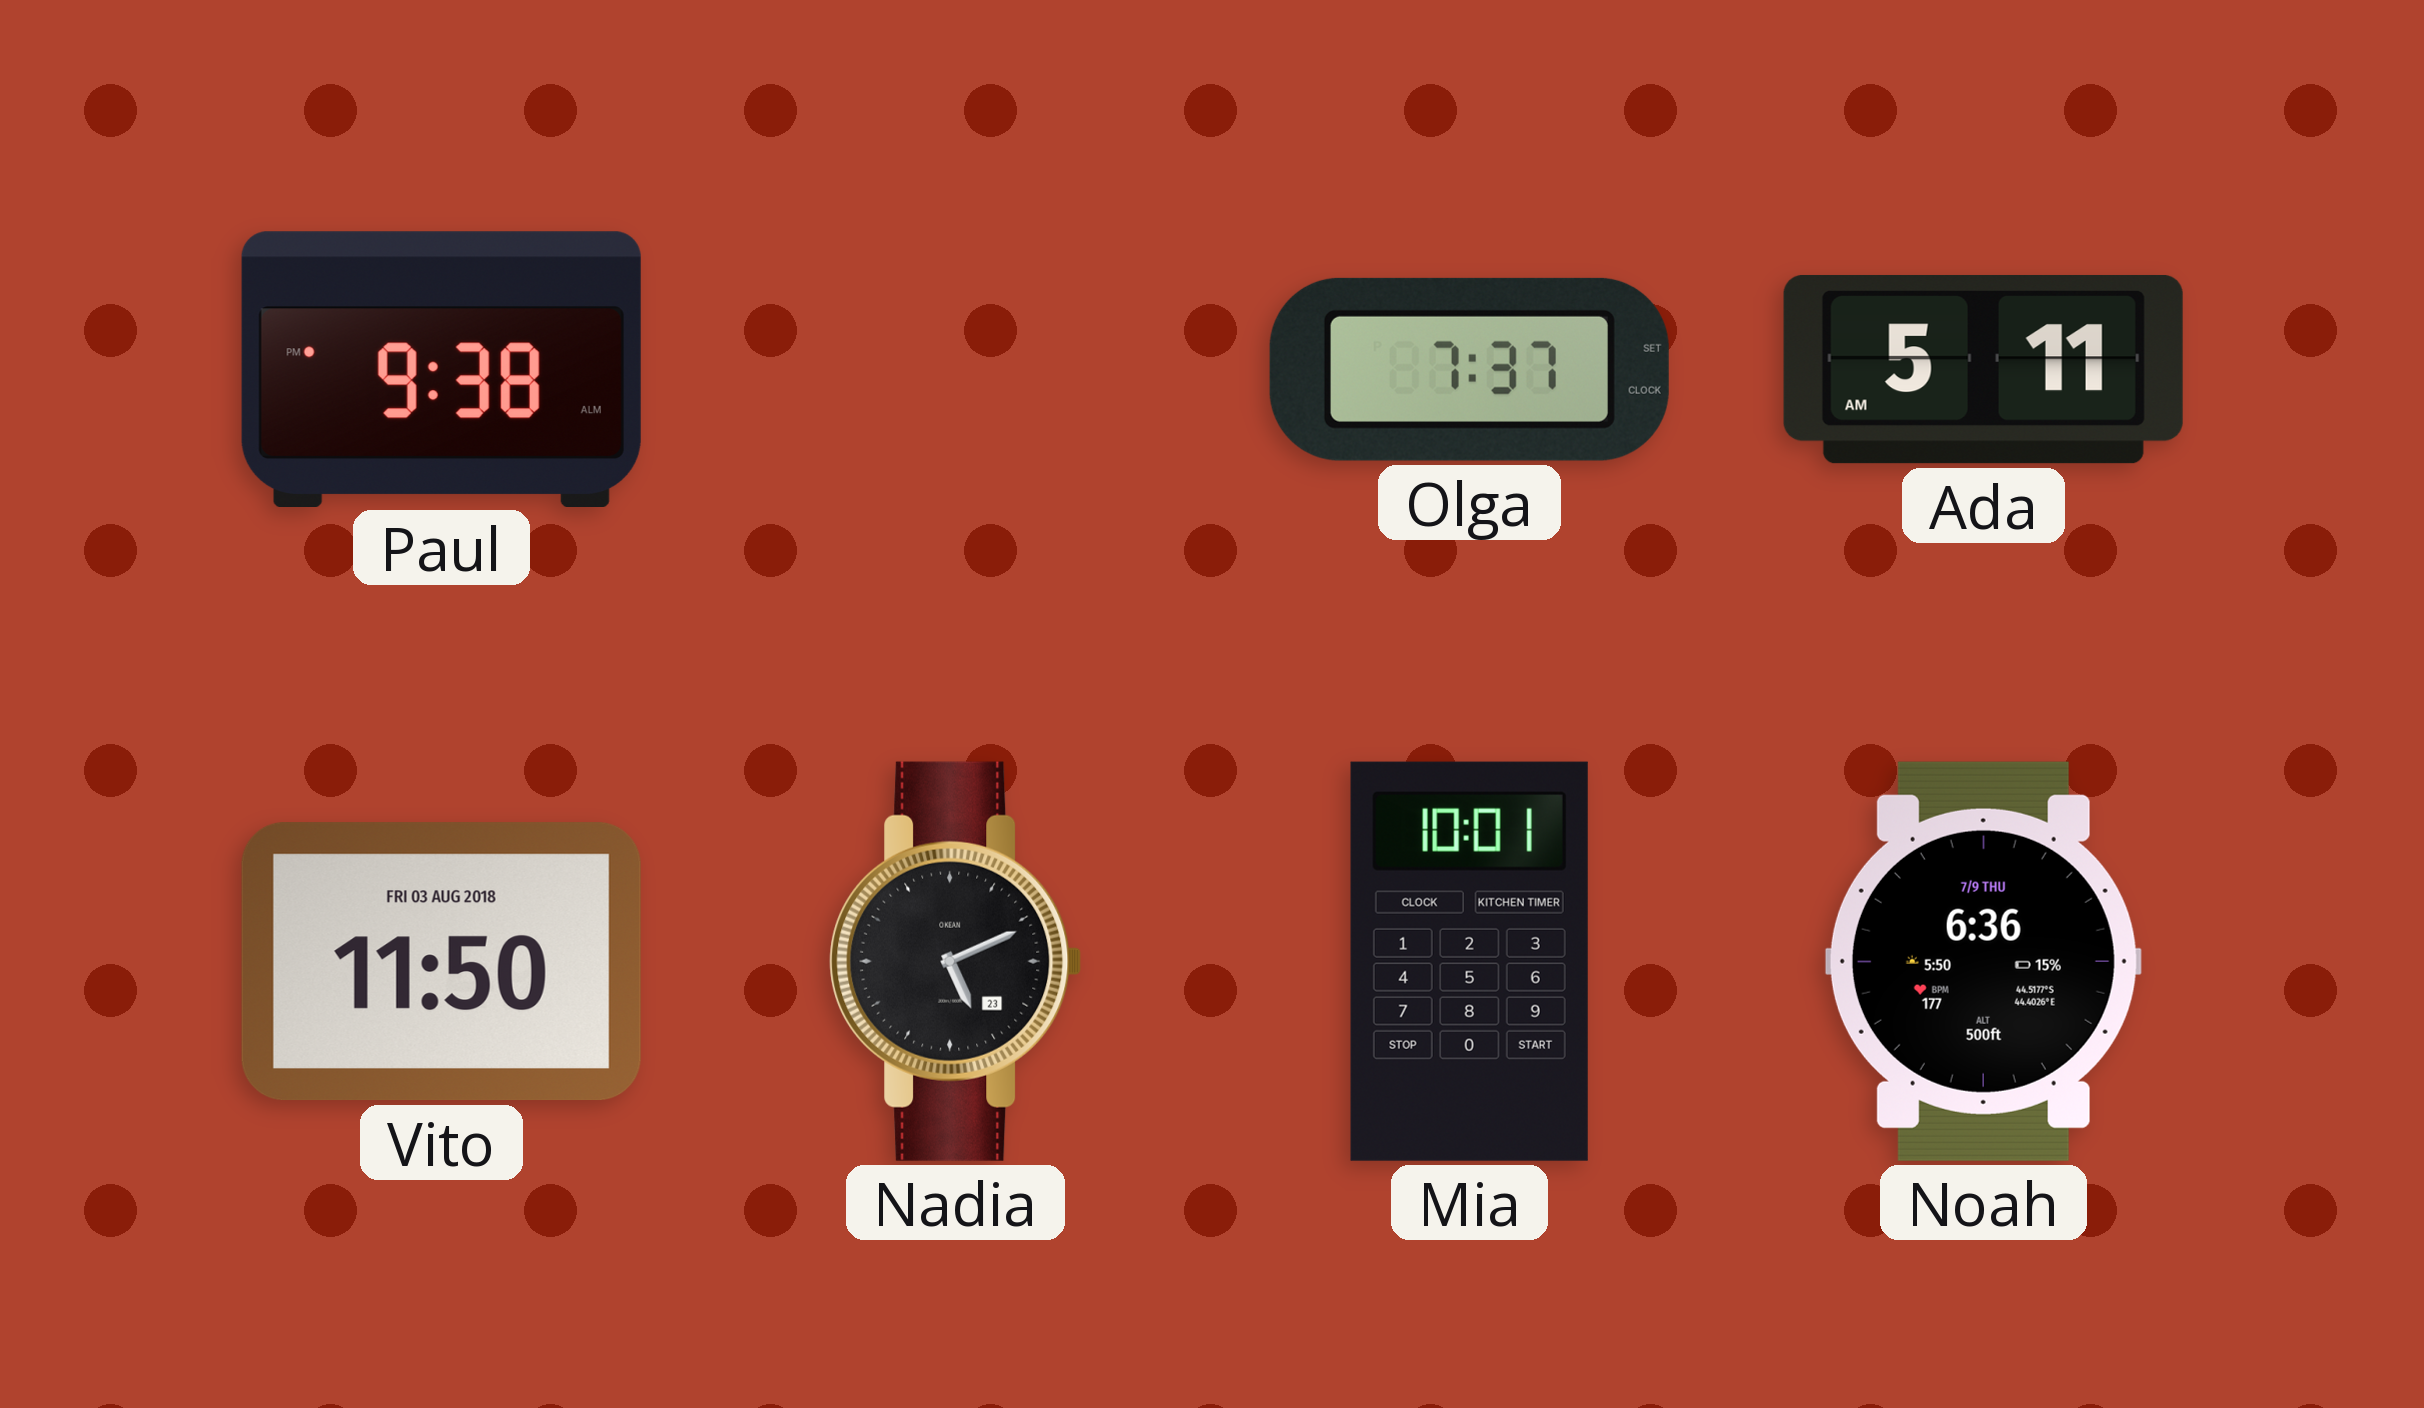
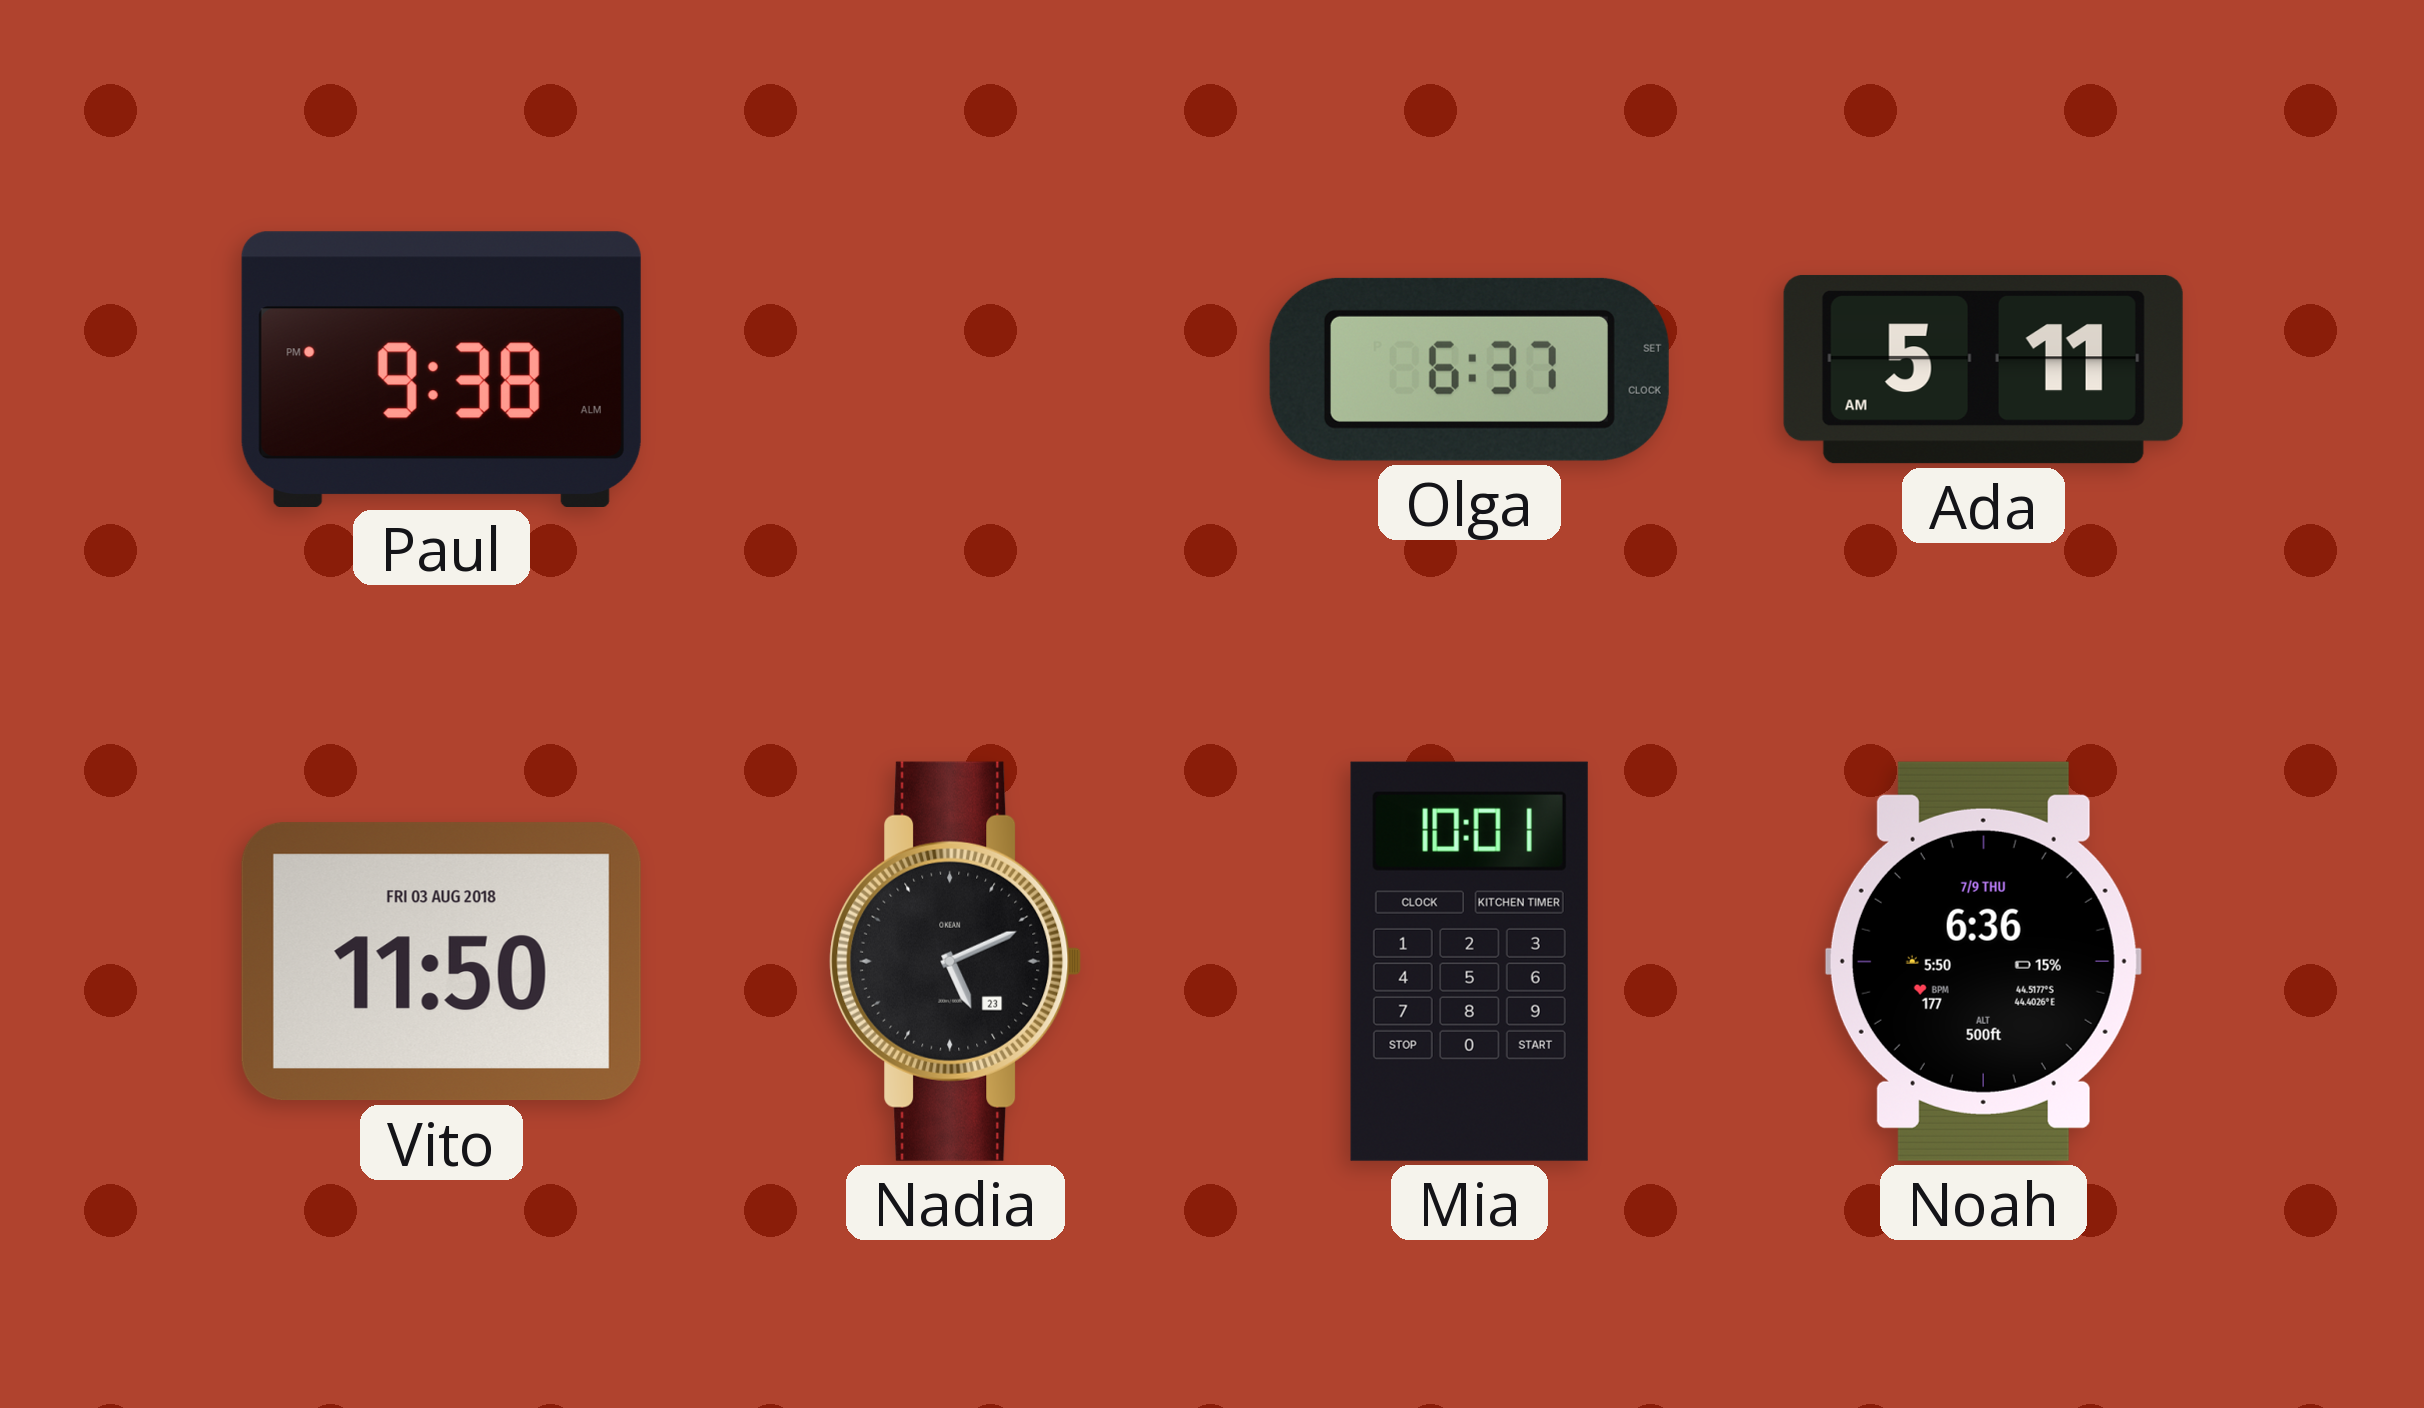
Olga: 7:37 -> 6:37 (1469, 369)
